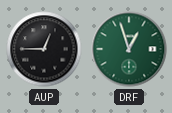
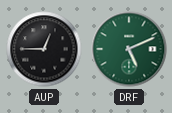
DRF: 12:57 -> 5:11 (129, 49)
